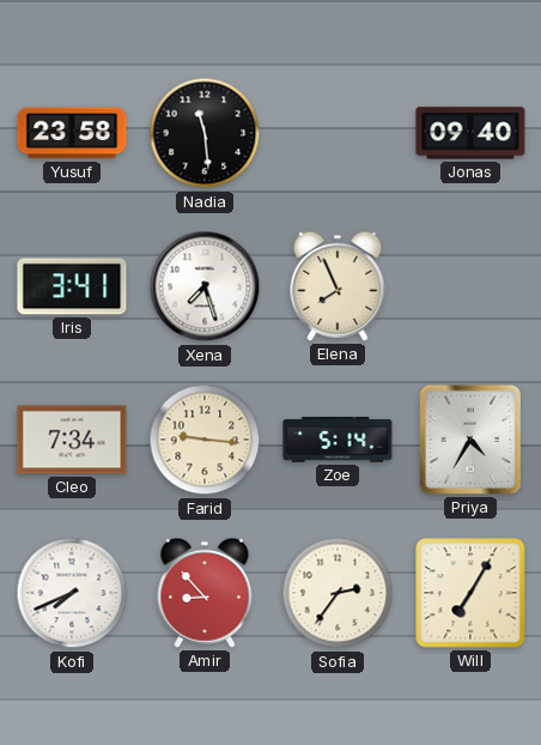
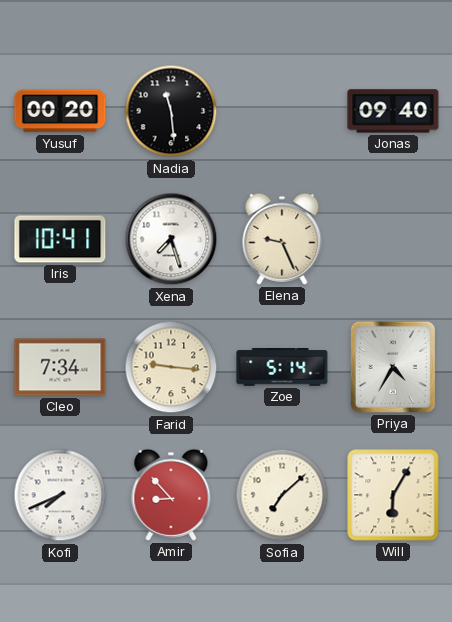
Yusuf: 23:58 -> 00:20 (60, 111)
Iris: 3:41 -> 10:41 (60, 239)
Elena: 7:56 -> 9:26 (282, 239)
Sofia: 2:36 -> 7:08 (282, 495)
Will: 7:05 -> 6:05 (393, 495)
